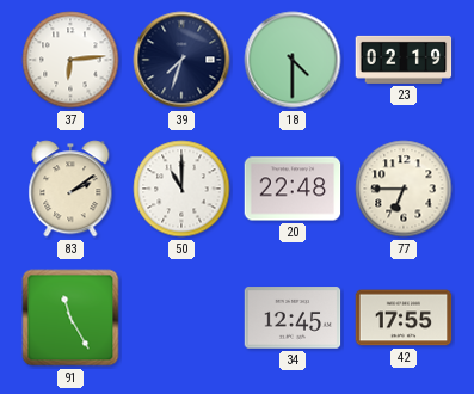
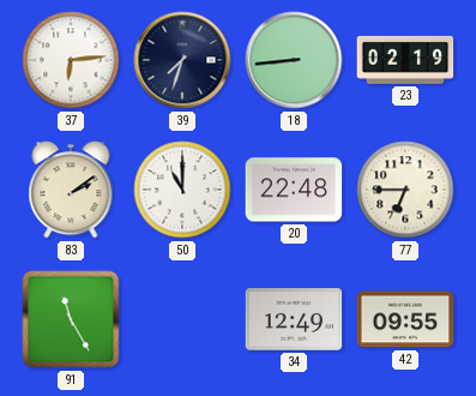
18: 4:30 -> 8:44 (294, 60)
34: 12:45 -> 12:49 (294, 319)
42: 17:55 -> 09:55 (405, 319)
